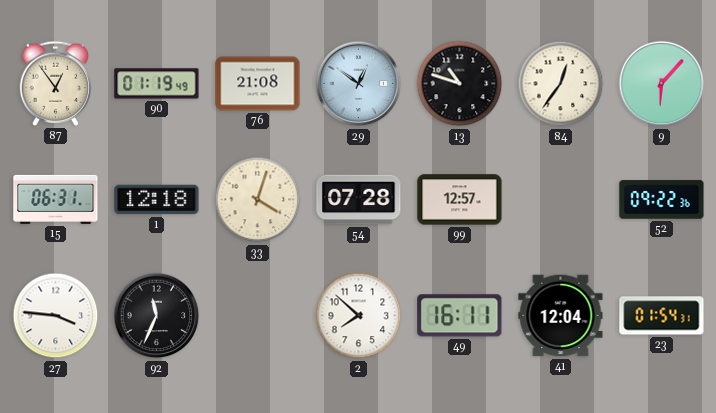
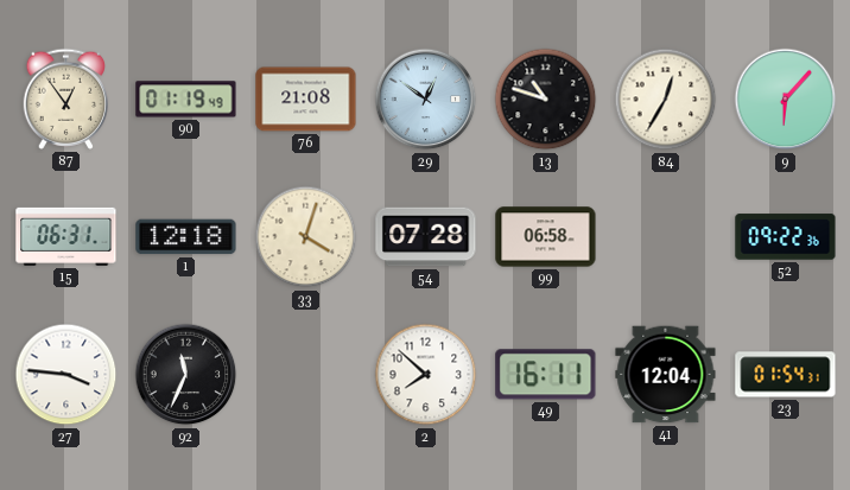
84: 12:36 -> 12:35 (666, 100)
99: 12:57 -> 06:58 (546, 237)
